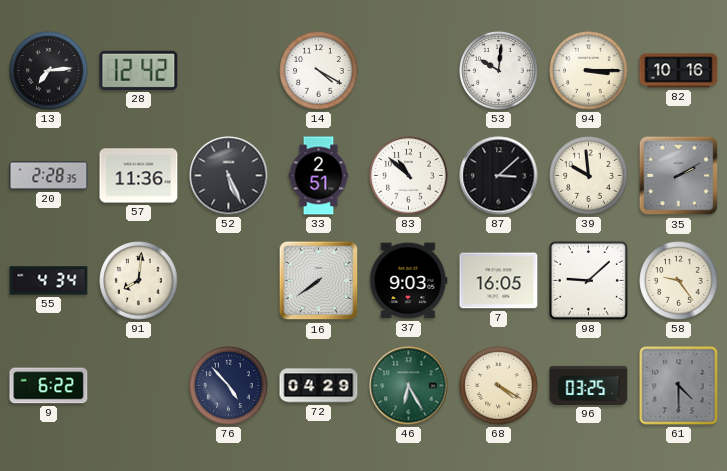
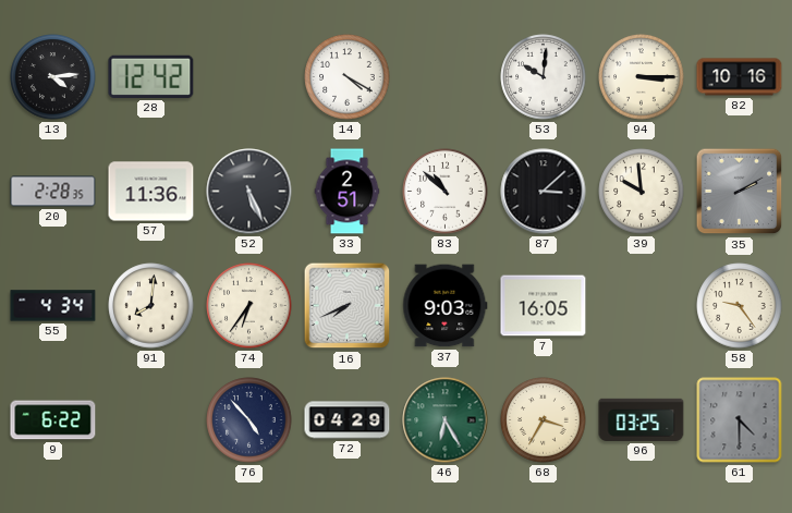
13: 7:14 -> 4:14 (53, 77)
74: none -> 6:36 (249, 306)
16: 7:39 -> 7:41 (348, 306)
98: 9:08 -> none (588, 280)
68: 4:20 -> 3:35 (544, 420)
